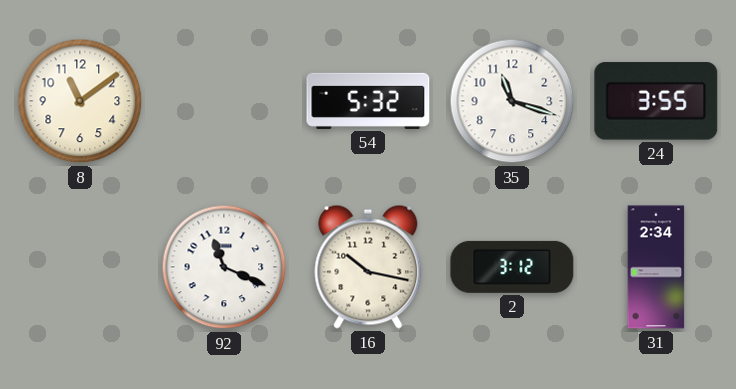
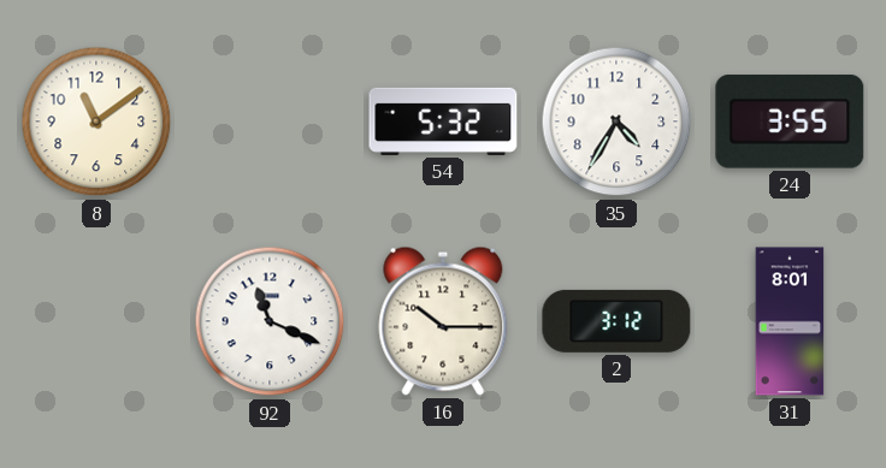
35: 11:18 -> 4:35 (616, 122)
16: 10:17 -> 10:15 (443, 321)
31: 2:34 -> 8:01 (790, 321)
